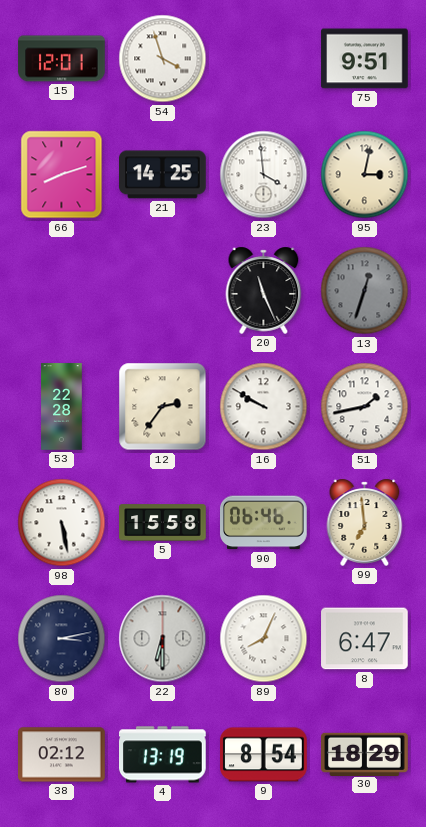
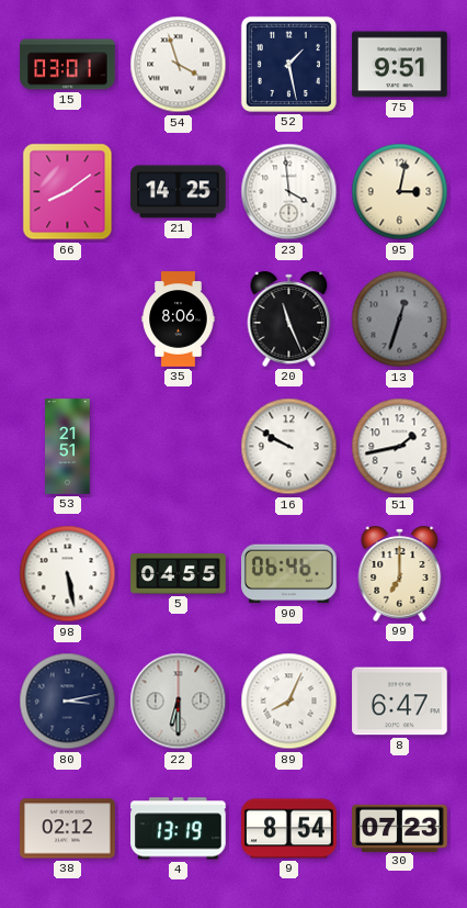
15: 12:01 -> 03:01 (68, 65)
52: none -> 1:28 (288, 64)
66: 8:12 -> 8:09 (68, 192)
35: none -> 8:06 (179, 320)
53: 22:28 -> 21:51 (68, 447)
12: 2:36 -> none (163, 407)
5: 15:58 -> 04:55 (179, 574)
99: 6:59 -> 7:00 (400, 573)
30: 18:29 -> 07:23 (400, 828)
